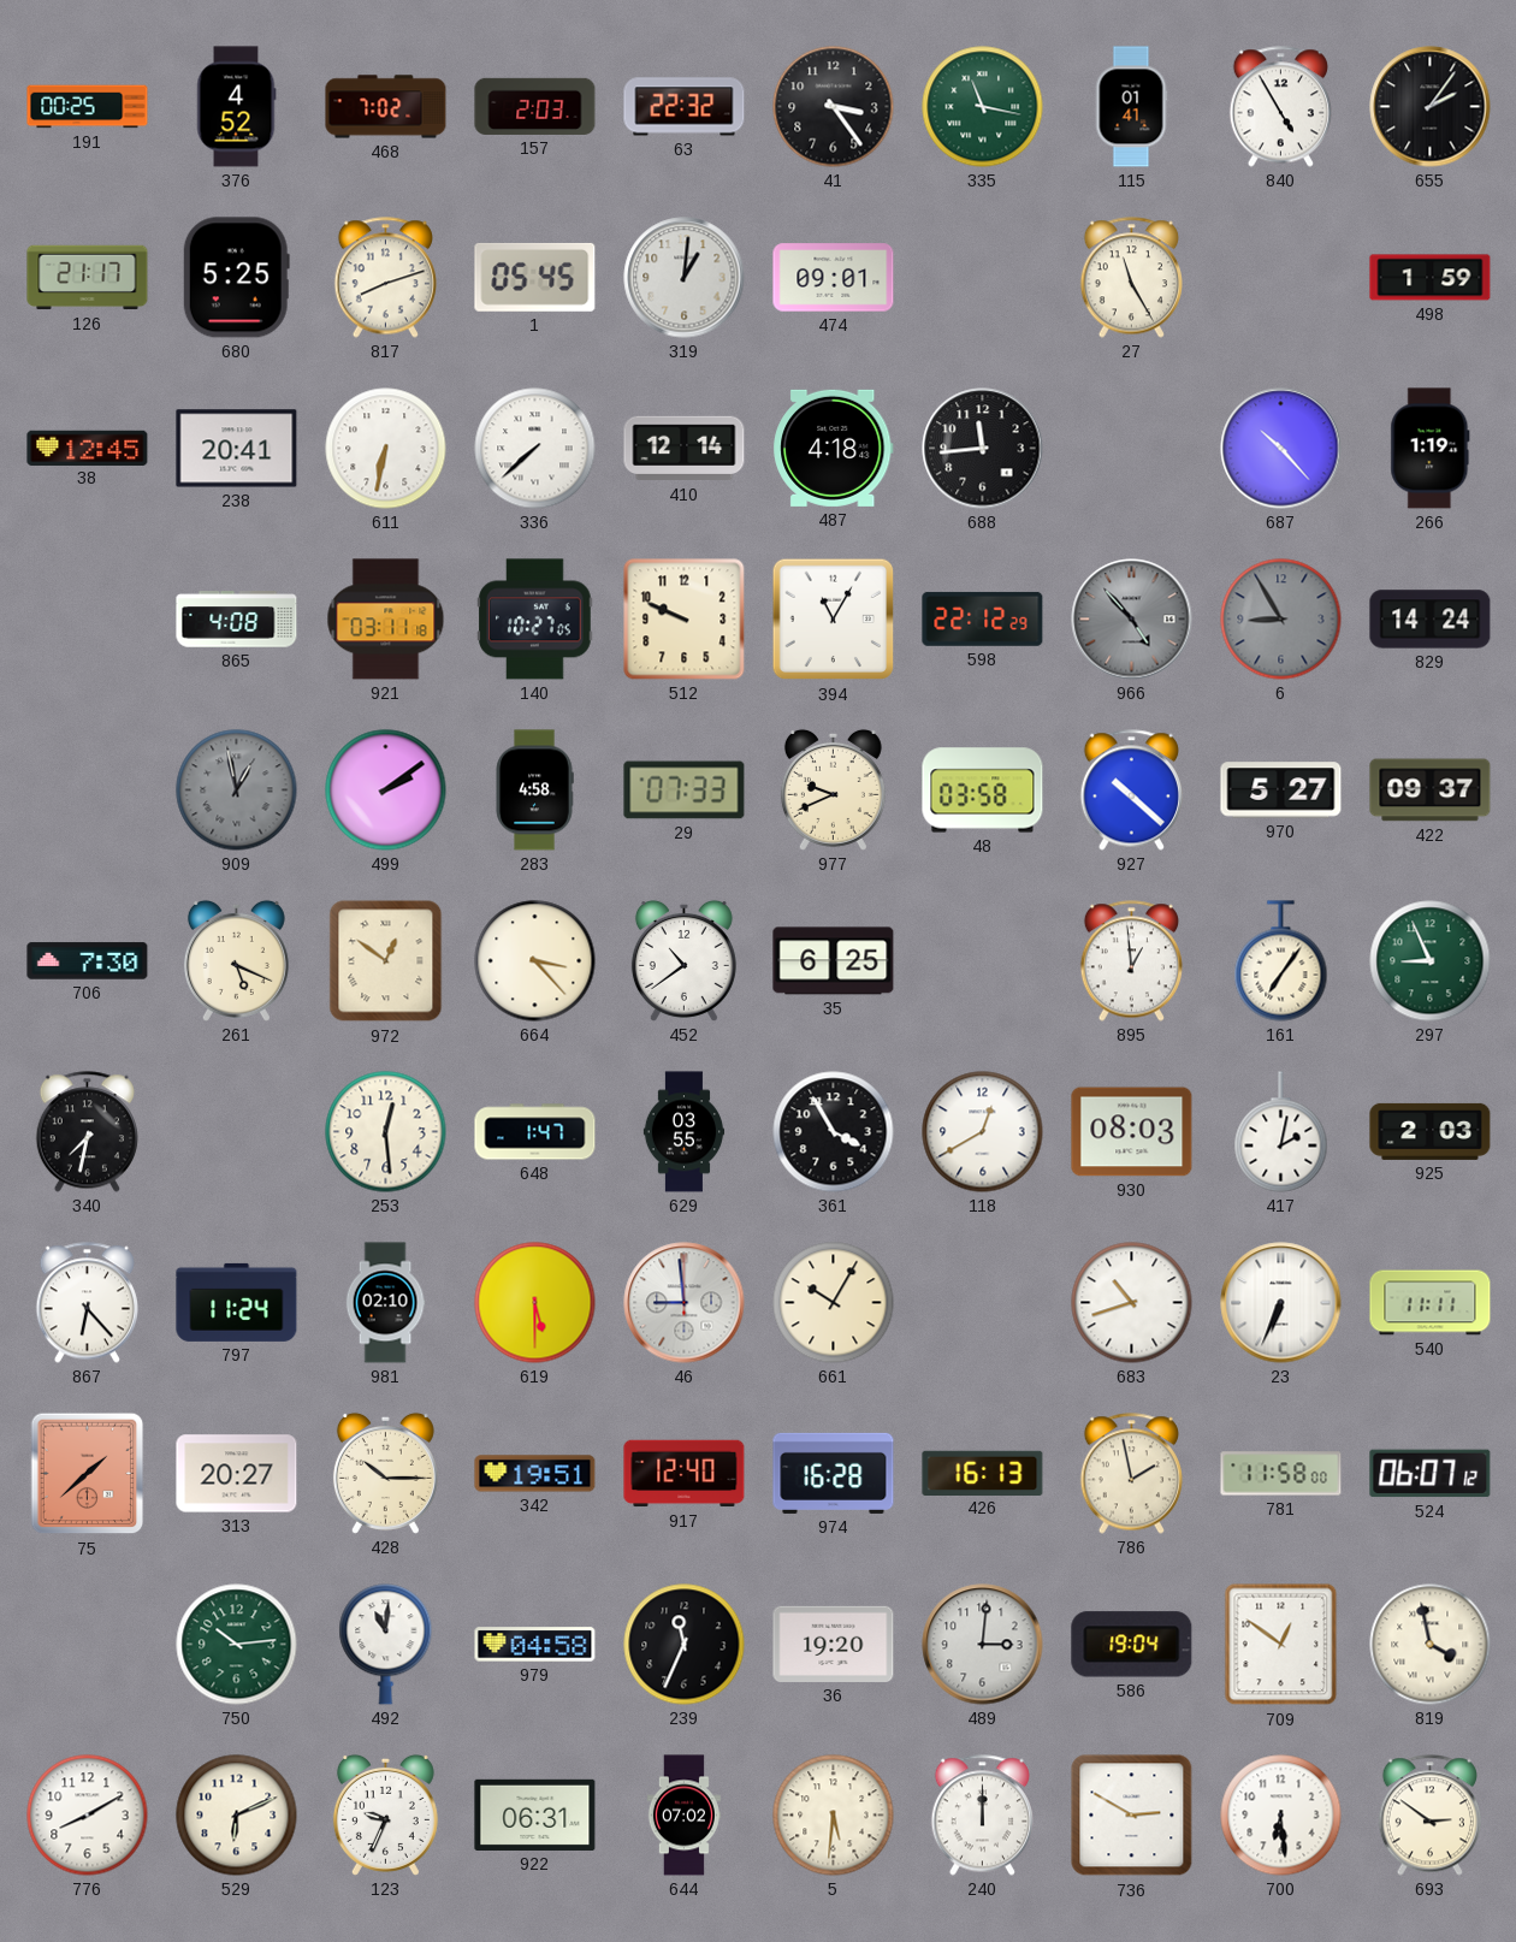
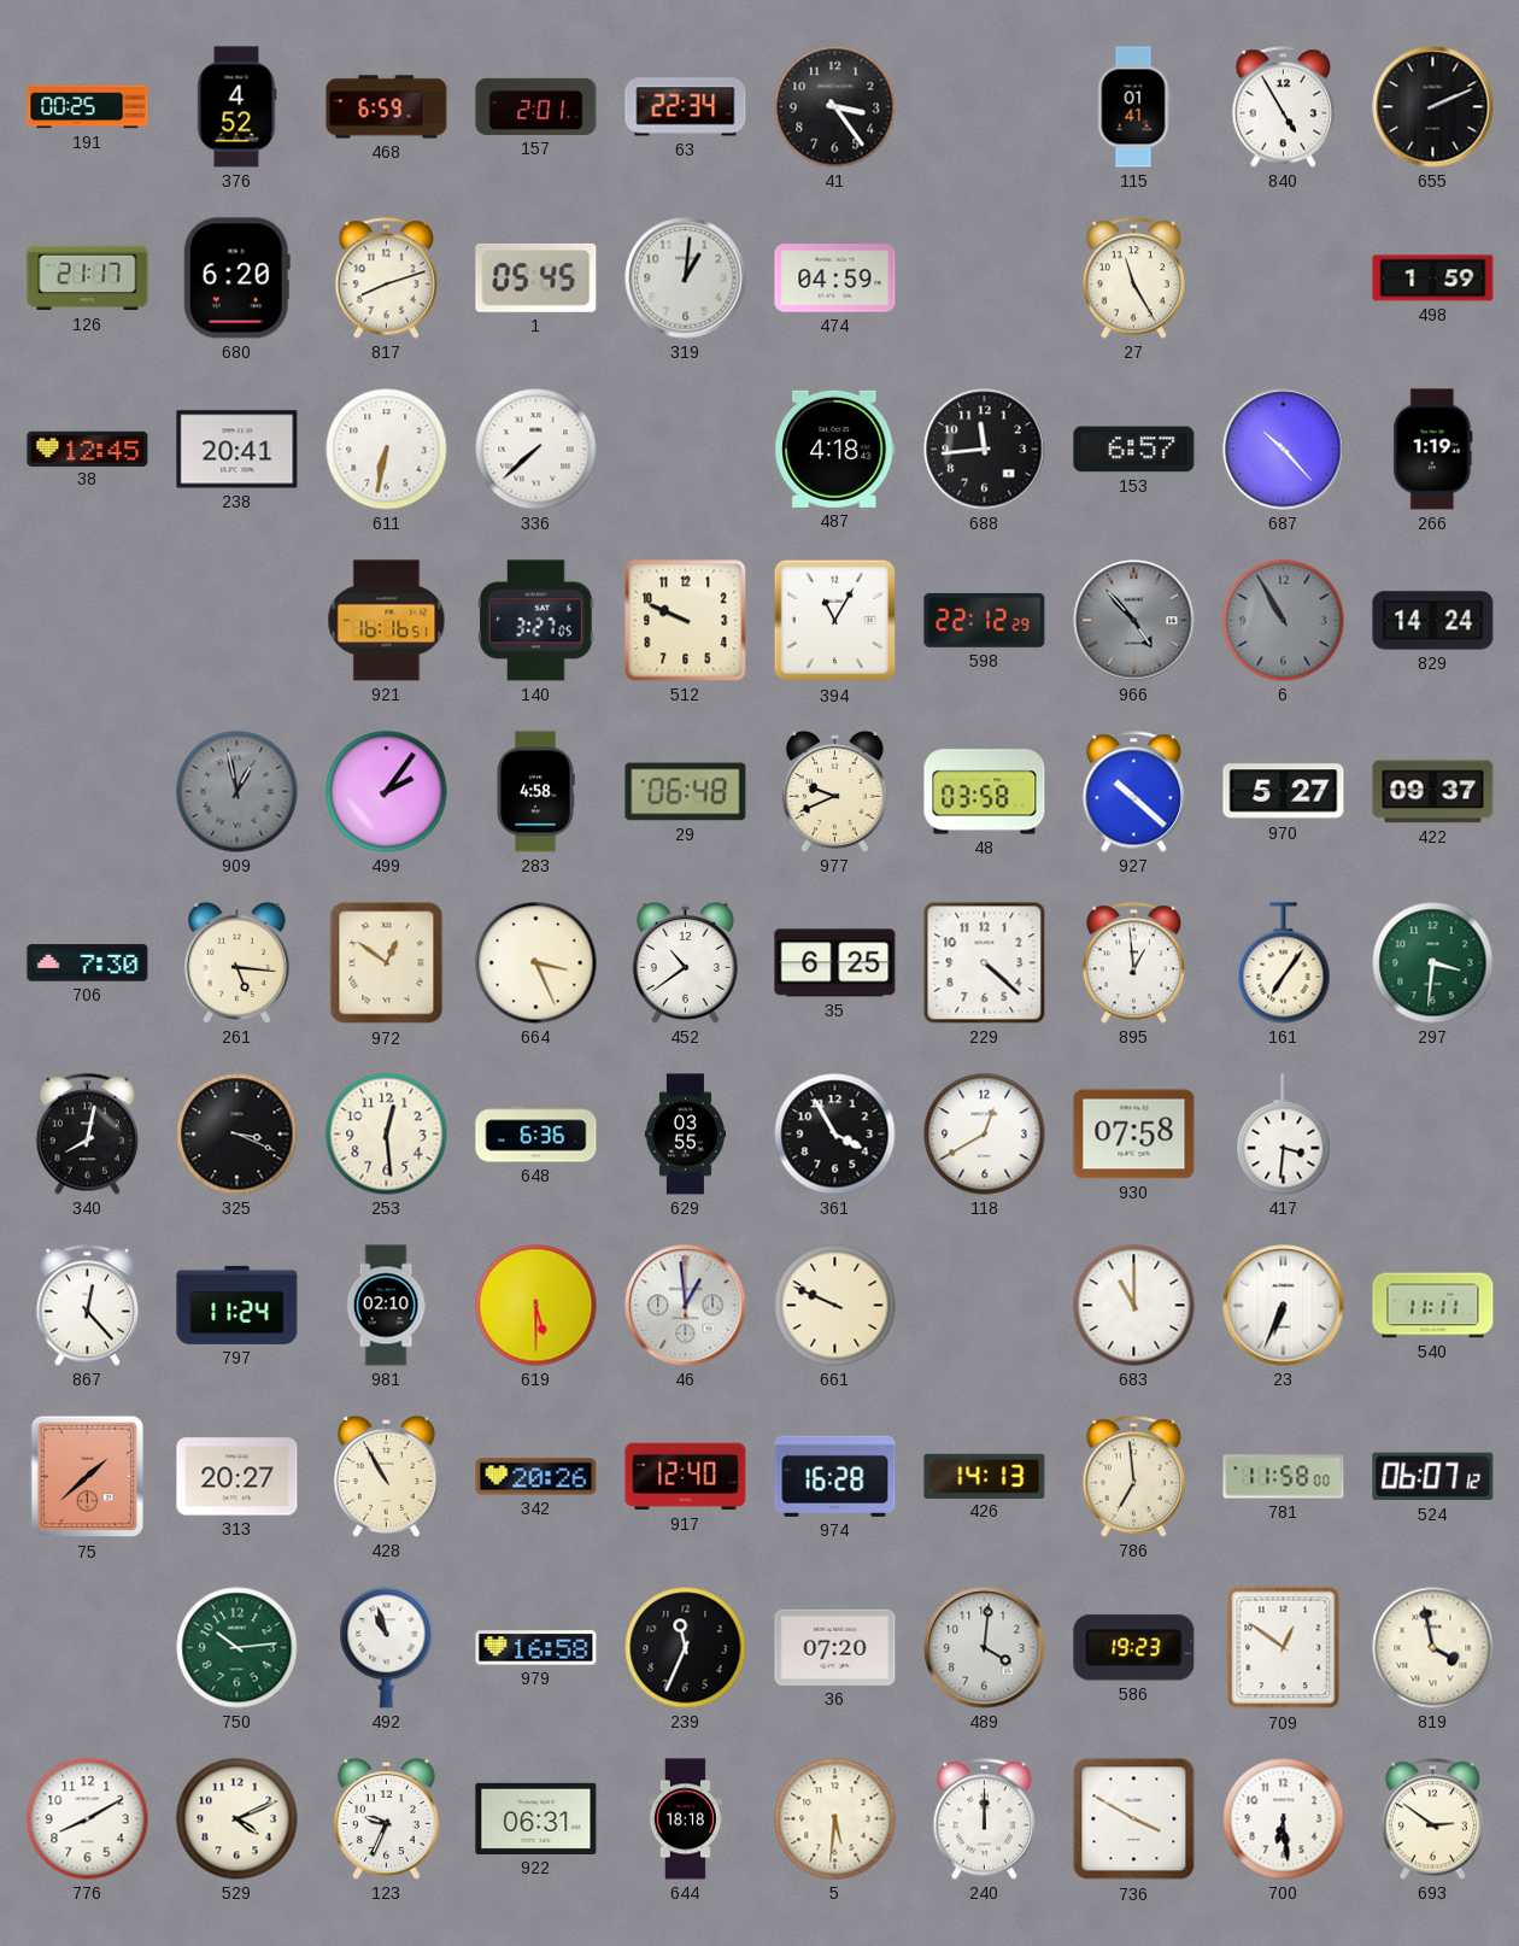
468: 7:02 -> 6:59 (387, 107)
157: 2:03 -> 2:01 (536, 106)
63: 22:32 -> 22:34 (686, 107)
335: 11:17 -> none (983, 107)
655: 2:06 -> 2:11 (1433, 107)
680: 5:25 -> 6:20 (236, 279)
474: 09:01 -> 04:59 (835, 279)
410: 12:14 -> none (685, 449)
153: none -> 6:57 (1134, 450)
865: 4:08 -> none (237, 620)
921: 03:11 -> 16:16 (387, 621)
140: 10:27 -> 3:27 (536, 621)
6: 8:55 -> 10:55 (1284, 621)
499: 2:09 -> 2:06 (387, 792)
29: 07:33 -> 06:48 (686, 792)
261: 5:19 -> 5:16 (236, 962)
664: 3:23 -> 3:26 (536, 963)
229: none -> 4:22 (985, 963)
297: 8:56 -> 3:31 (1433, 963)
340: 7:32 -> 8:02 (87, 1135)
325: none -> 3:19 (237, 1135)
648: 1:47 -> 6:36 (536, 1135)
930: 08:03 -> 07:58 (1134, 1135)
417: 2:02 -> 3:31 (1284, 1135)
925: 2:03 -> none (1431, 1131)
867: 6:23 -> 12:23 (87, 1306)
46: 8:59 -> 12:59 (686, 1306)
661: 10:05 -> 9:49 (835, 1306)
683: 10:42 -> 11:00 (1134, 1306)
428: 10:15 -> 10:55 (386, 1476)
342: 19:51 -> 20:26 (536, 1477)
426: 16:13 -> 14:13 (985, 1476)
786: 1:58 -> 6:59 (1133, 1477)
492: 11:01 -> 10:57 (387, 1648)
979: 04:58 -> 16:58 (536, 1648)
36: 19:20 -> 07:20 (835, 1647)
489: 3:01 -> 4:01 (985, 1648)
586: 19:04 -> 19:23 (1134, 1648)
529: 6:11 -> 4:11 (237, 1819)
644: 07:02 -> 18:18 (685, 1819)
736: 2:50 -> 3:50 (1134, 1819)
